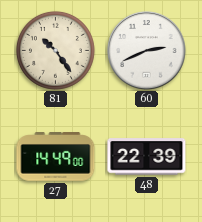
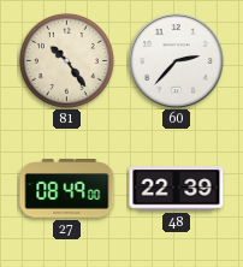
60: 2:41 -> 2:37 (177, 61)
27: 14:49 -> 08:49 (67, 189)
